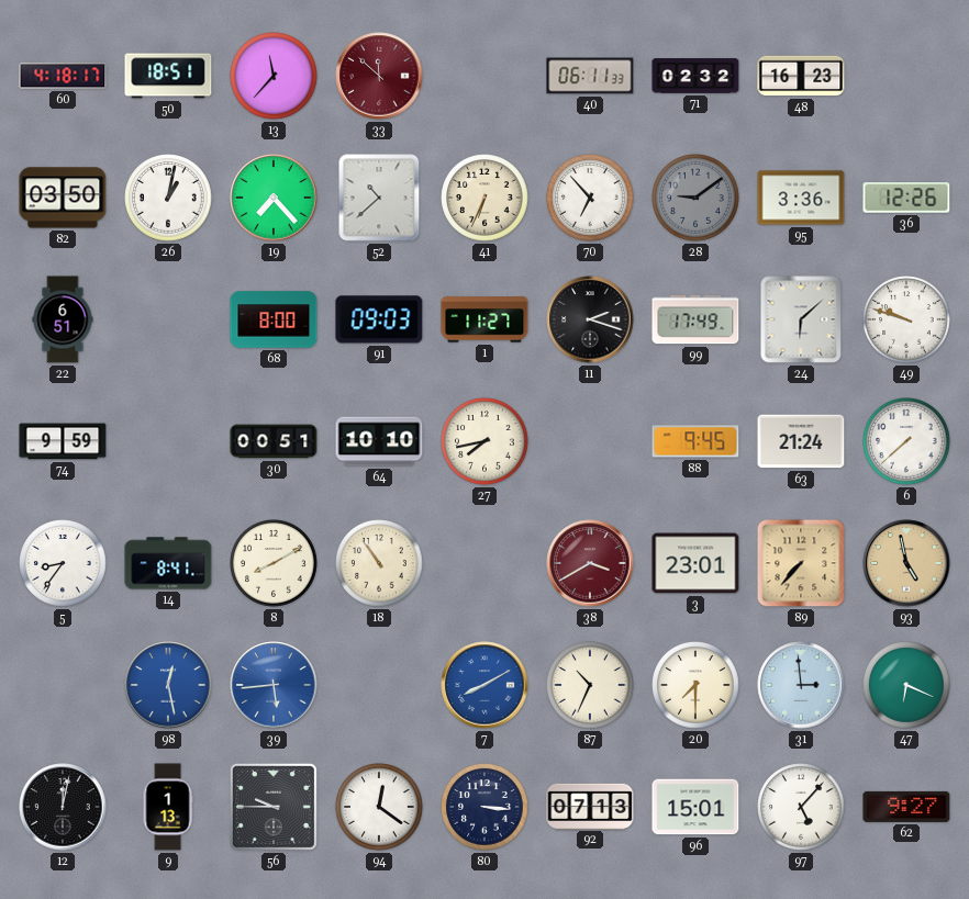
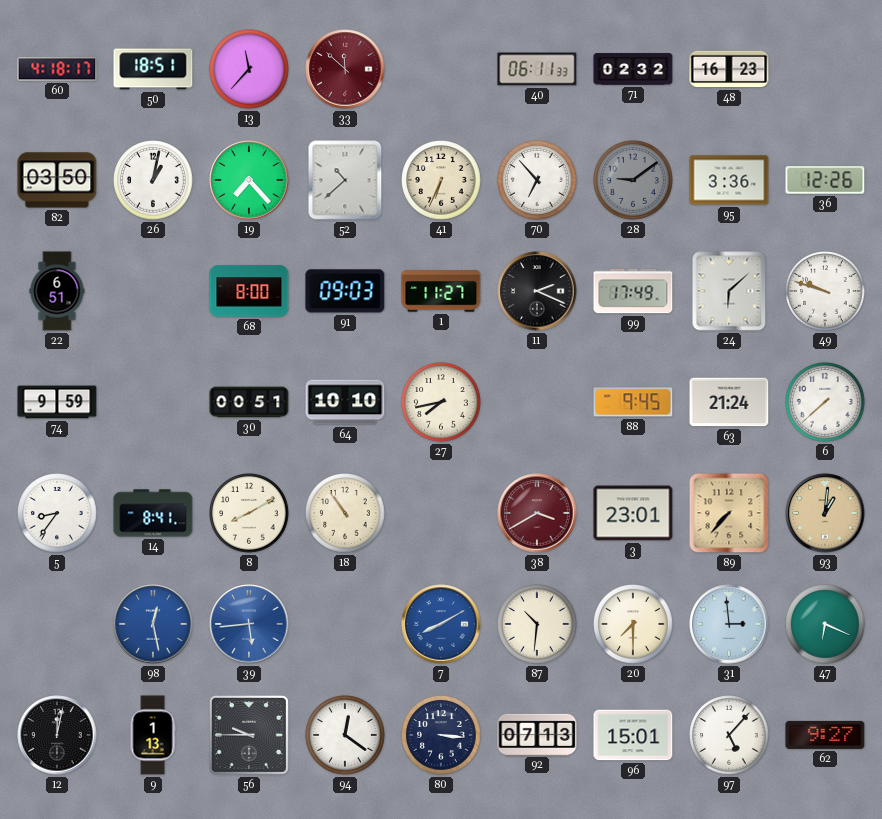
11: 2:18 -> 2:19 (537, 291)
93: 4:58 -> 1:01 (825, 513)
87: 10:34 -> 10:31 (537, 624)
